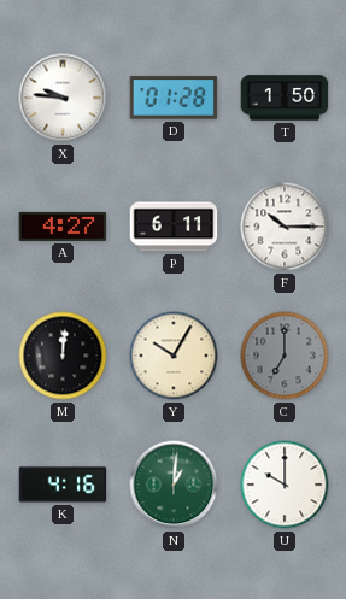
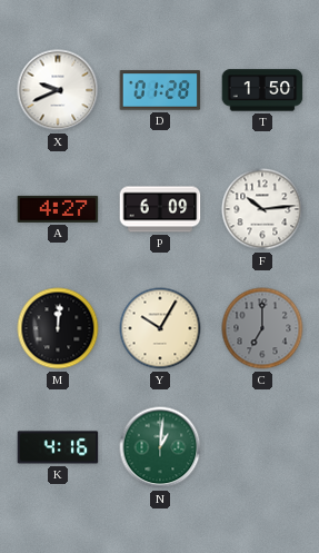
X: 9:46 -> 9:41 (58, 90)
P: 6:11 -> 6:09 (160, 209)
F: 10:15 -> 10:14 (262, 209)
U: 10:00 -> none (285, 485)
